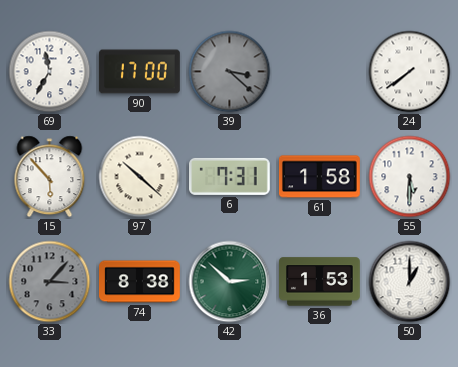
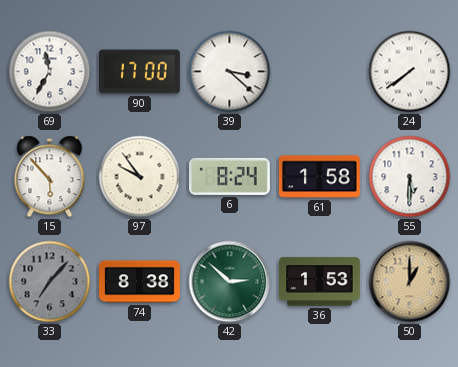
39 dial: grey -> white (230, 72)
97: 10:22 -> 9:54 (140, 177)
6: 7:31 -> 8:24 (230, 176)
33: 3:07 -> 7:07 (50, 282)
50 dial: white -> champagne (410, 282)
